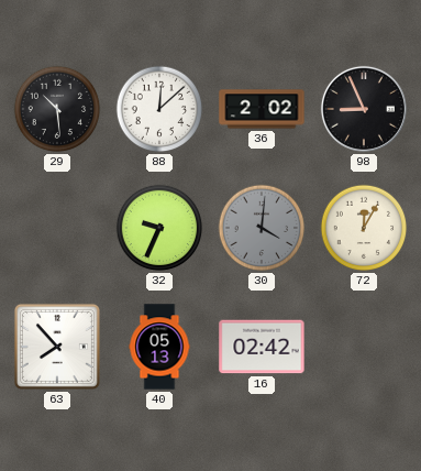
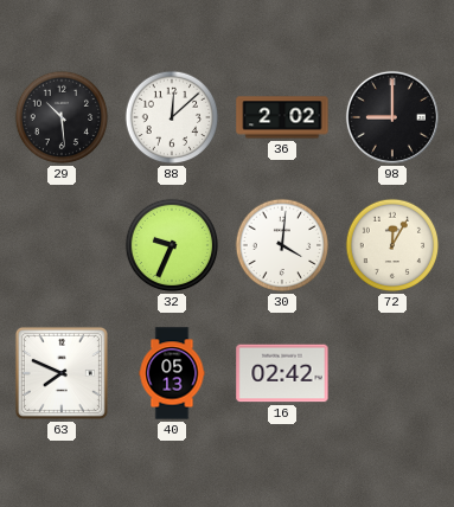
98: 8:56 -> 9:00 (392, 117)
30 dial: grey -> white (282, 245)
63: 7:53 -> 7:49 (62, 373)
